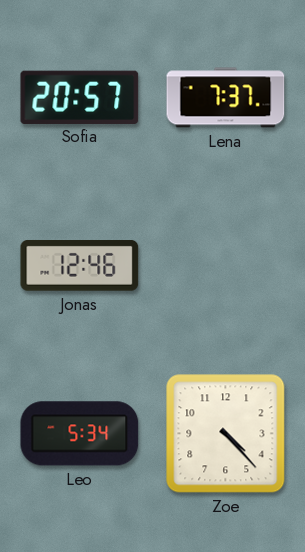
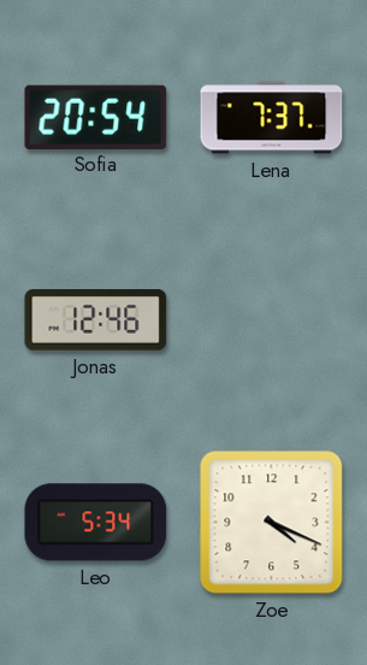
Sofia: 20:57 -> 20:54 (96, 117)
Zoe: 4:23 -> 4:19 (272, 523)
